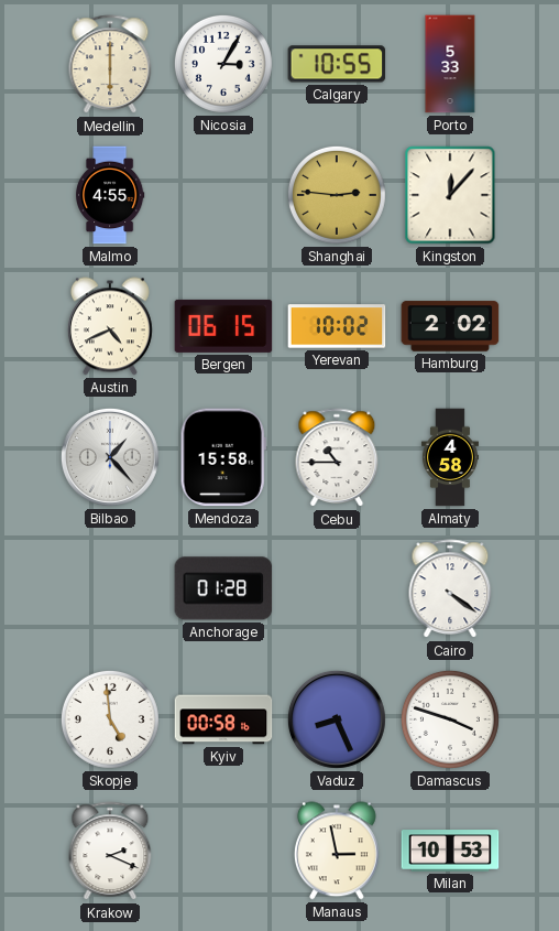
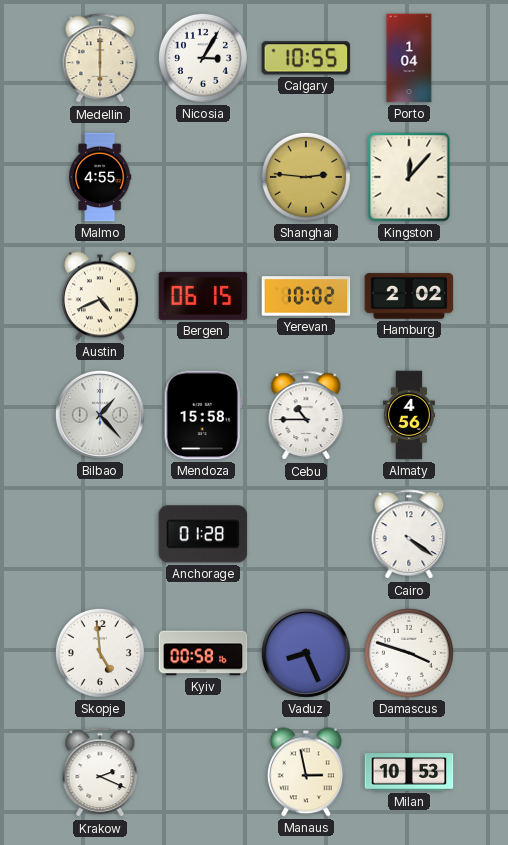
Porto: 5:33 -> 1:04 (409, 58)
Almaty: 4:58 -> 4:56 (409, 415)
